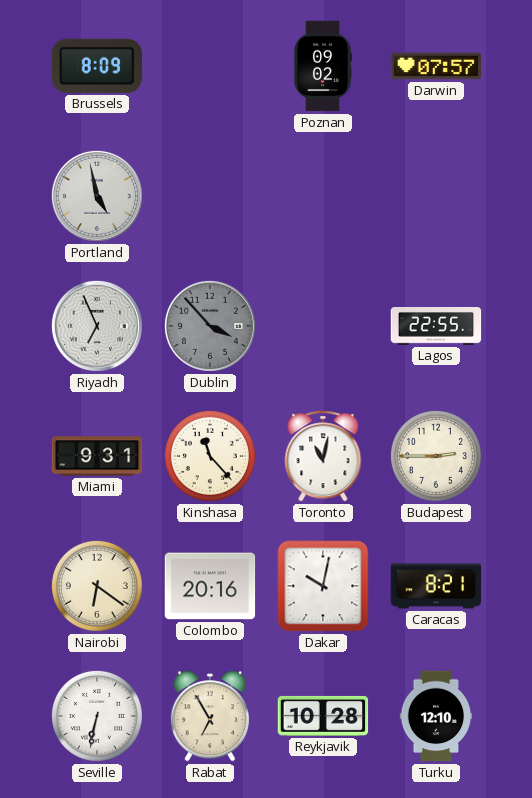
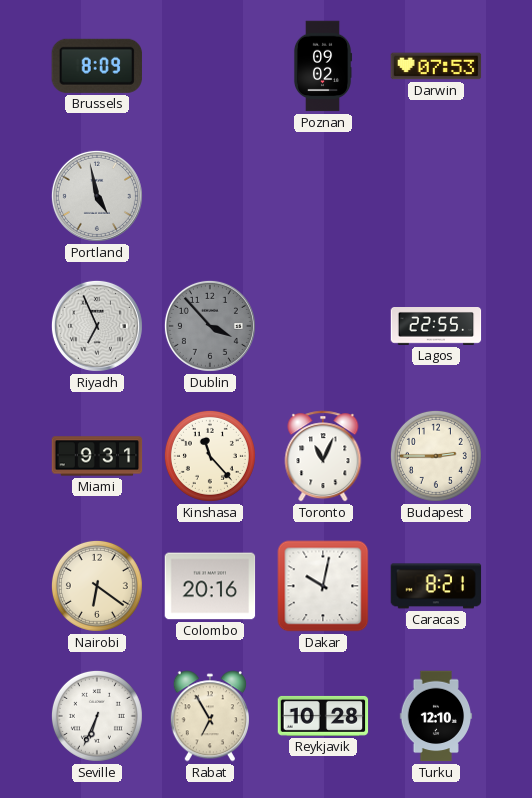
Darwin: 07:57 -> 07:53 (436, 66)
Toronto: 11:02 -> 11:04 (323, 456)
Seville: 6:32 -> 6:34 (97, 716)
